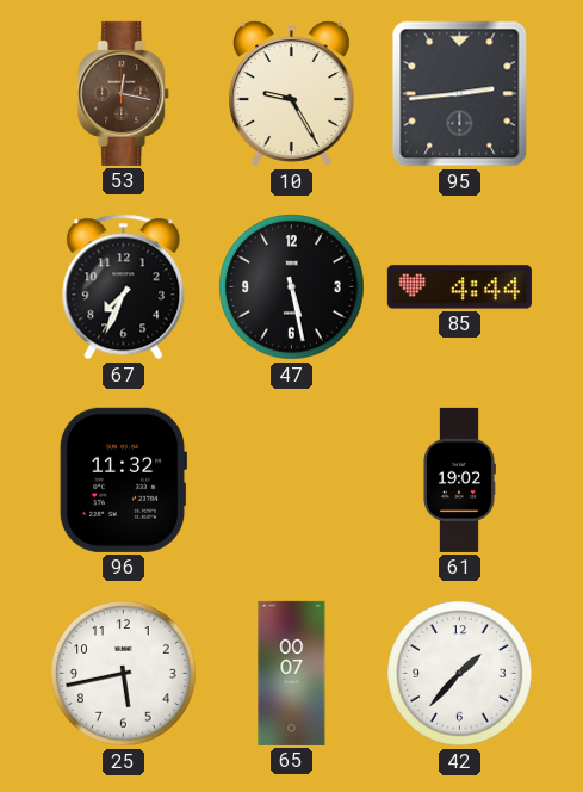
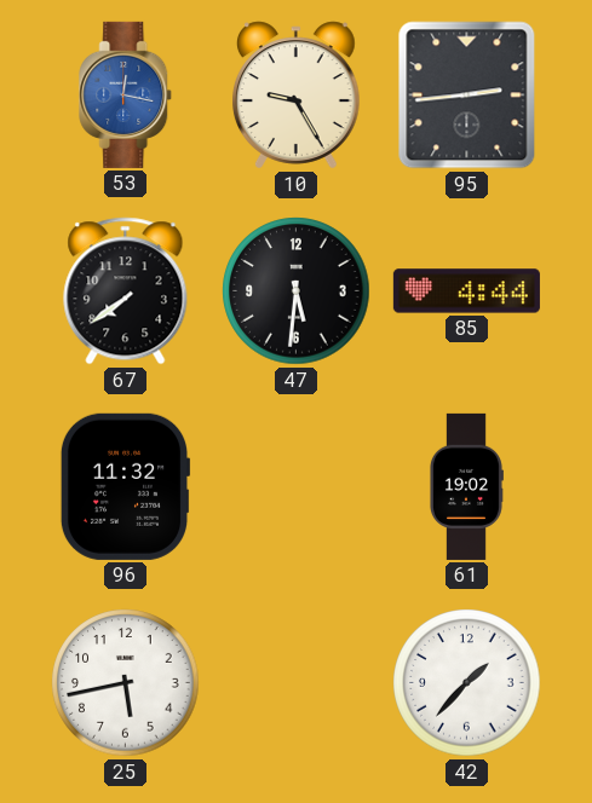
53 dial: brown -> blue (126, 94)
67: 7:34 -> 7:39 (126, 291)
47: 5:28 -> 5:31 (297, 291)
65: 00:07 -> none (292, 673)
